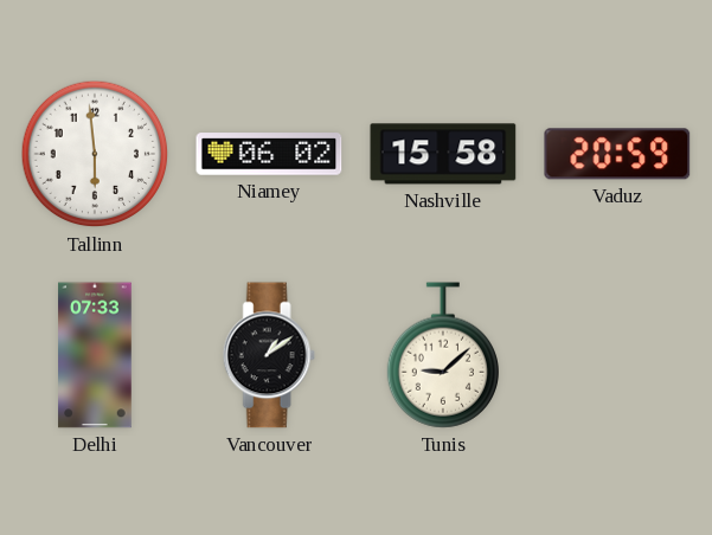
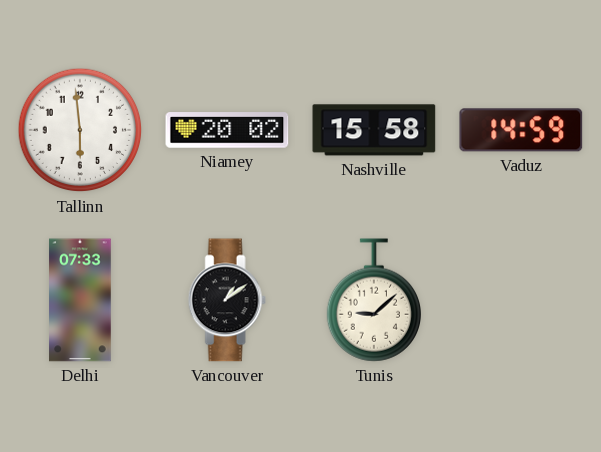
Niamey: 06:02 -> 20:02 (227, 130)
Vaduz: 20:59 -> 14:59 (521, 130)
